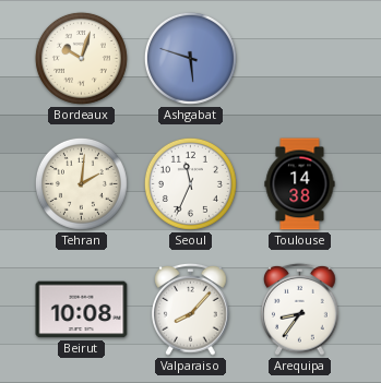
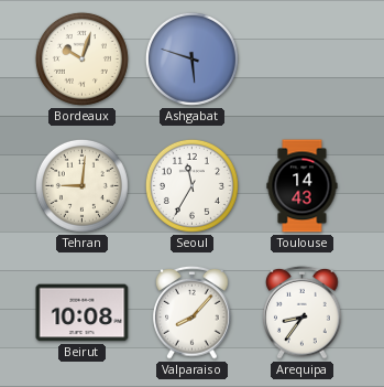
Tehran: 2:01 -> 9:01 (81, 185)
Seoul: 11:34 -> 11:35 (191, 185)
Toulouse: 14:38 -> 14:43 (303, 186)
